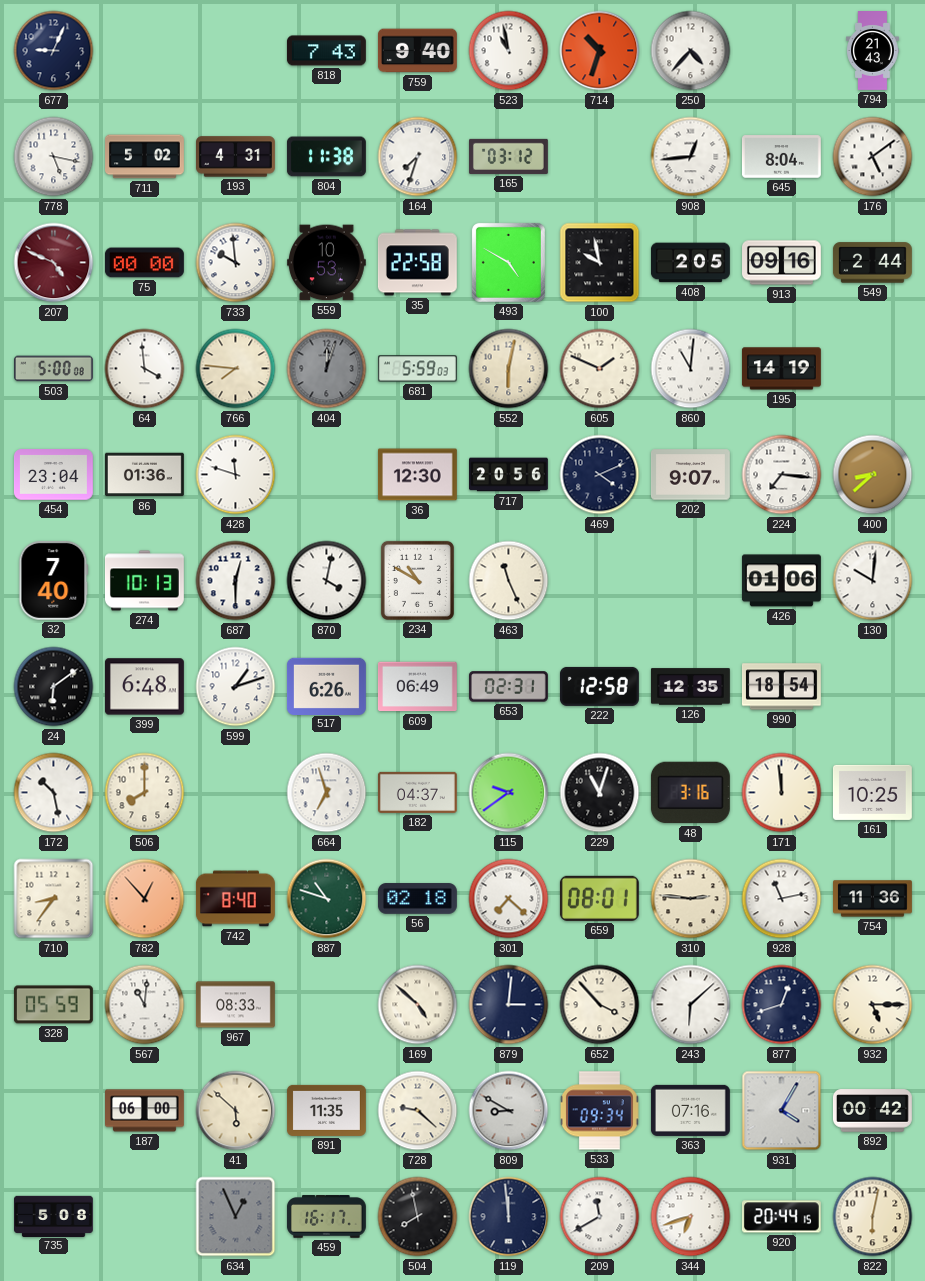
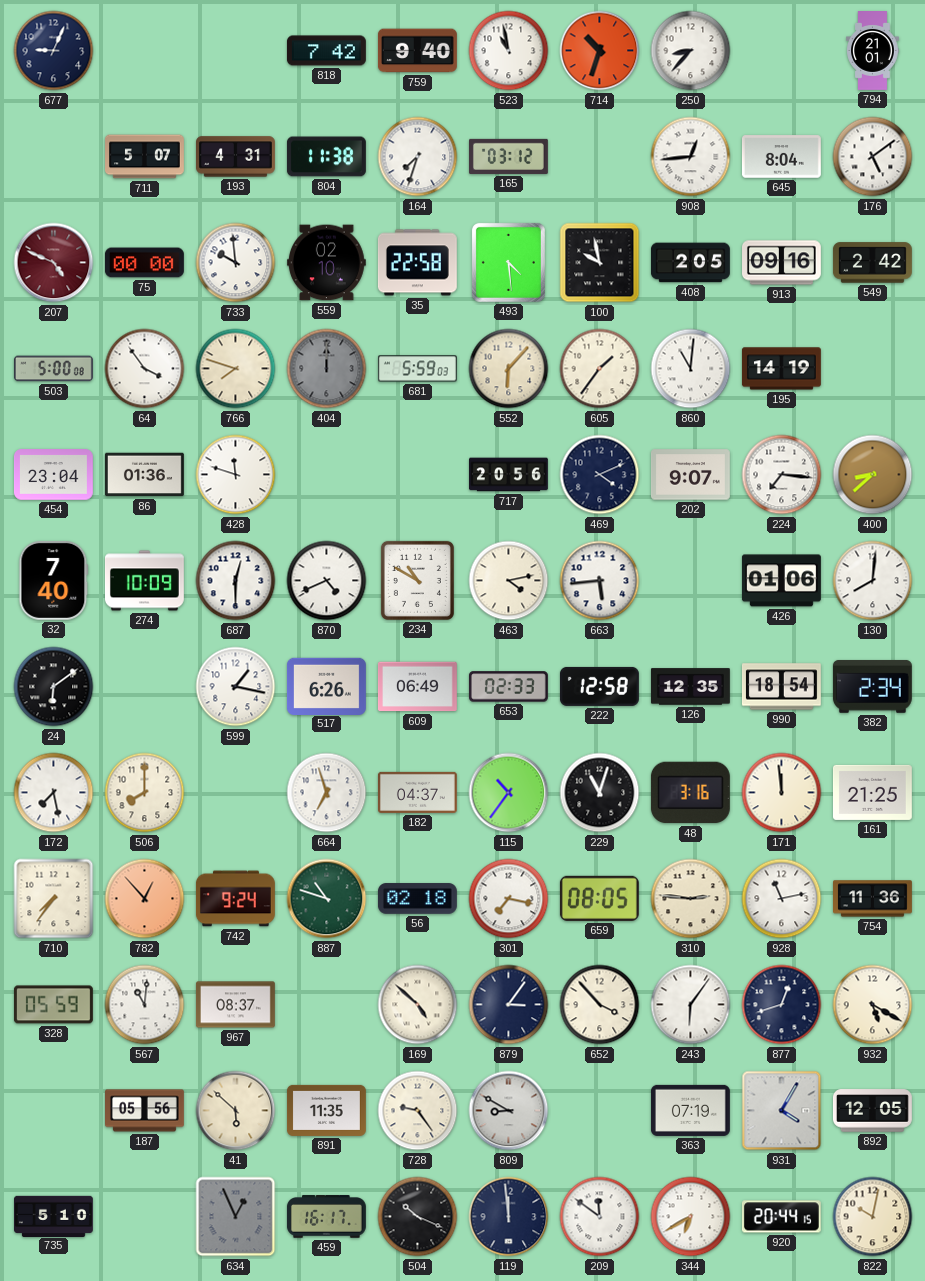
818: 7:43 -> 7:42 (326, 51)
250: 4:37 -> 8:37 (691, 51)
794: 21:43 -> 21:01 (873, 51)
778: 5:17 -> none (54, 157)
711: 5:02 -> 5:07 (145, 157)
559: 10:53 -> 02:10 (326, 263)
493: 4:50 -> 4:29 (508, 262)
549: 2:44 -> 2:42 (872, 263)
64: 3:59 -> 3:54 (145, 369)
766: 7:46 -> 7:48 (236, 369)
404: 12:03 -> 12:00 (327, 369)
552: 6:02 -> 6:07 (509, 369)
605: 1:49 -> 1:36 (600, 369)
36: 12:30 -> none (417, 475)
274: 10:13 -> 10:09 (145, 581)
870: 4:02 -> 4:41 (327, 581)
463: 11:26 -> 4:13 (509, 581)
663: none -> 5:44 (600, 581)
130: 10:01 -> 8:01 (873, 581)
399: 6:48 -> none (144, 687)
599: 1:12 -> 1:17 (236, 687)
653: 02:31 -> 02:33 (508, 687)
382: none -> 2:34 (872, 686)
172: 10:28 -> 7:28 (54, 793)
115: 9:39 -> 10:36 (509, 793)
161: 10:25 -> 21:25 (872, 792)
710: 8:36 -> 7:36 (54, 899)
742: 8:40 -> 9:24 (235, 899)
301: 7:22 -> 7:17 (509, 899)
659: 08:01 -> 08:05 (599, 898)
967: 08:33 -> 08:37 (235, 1005)
879: 3:01 -> 3:06 (509, 1005)
243: 6:08 -> 6:06 (691, 1005)
932: 5:15 -> 5:20 (873, 1005)
187: 06:00 -> 05:56 (145, 1111)
728: 9:22 -> 9:24 (418, 1111)
533: 09:34 -> none (600, 1111)
363: 07:16 -> 07:19 (690, 1110)
892: 00:42 -> 12:05 (872, 1111)
735: 5:08 -> 5:10 (54, 1216)
504: 7:58 -> 10:19 (418, 1217)
209: 11:40 -> 11:51 (600, 1217)
344: 6:42 -> 6:40 (691, 1217)
822: 6:02 -> 10:02 (873, 1217)
